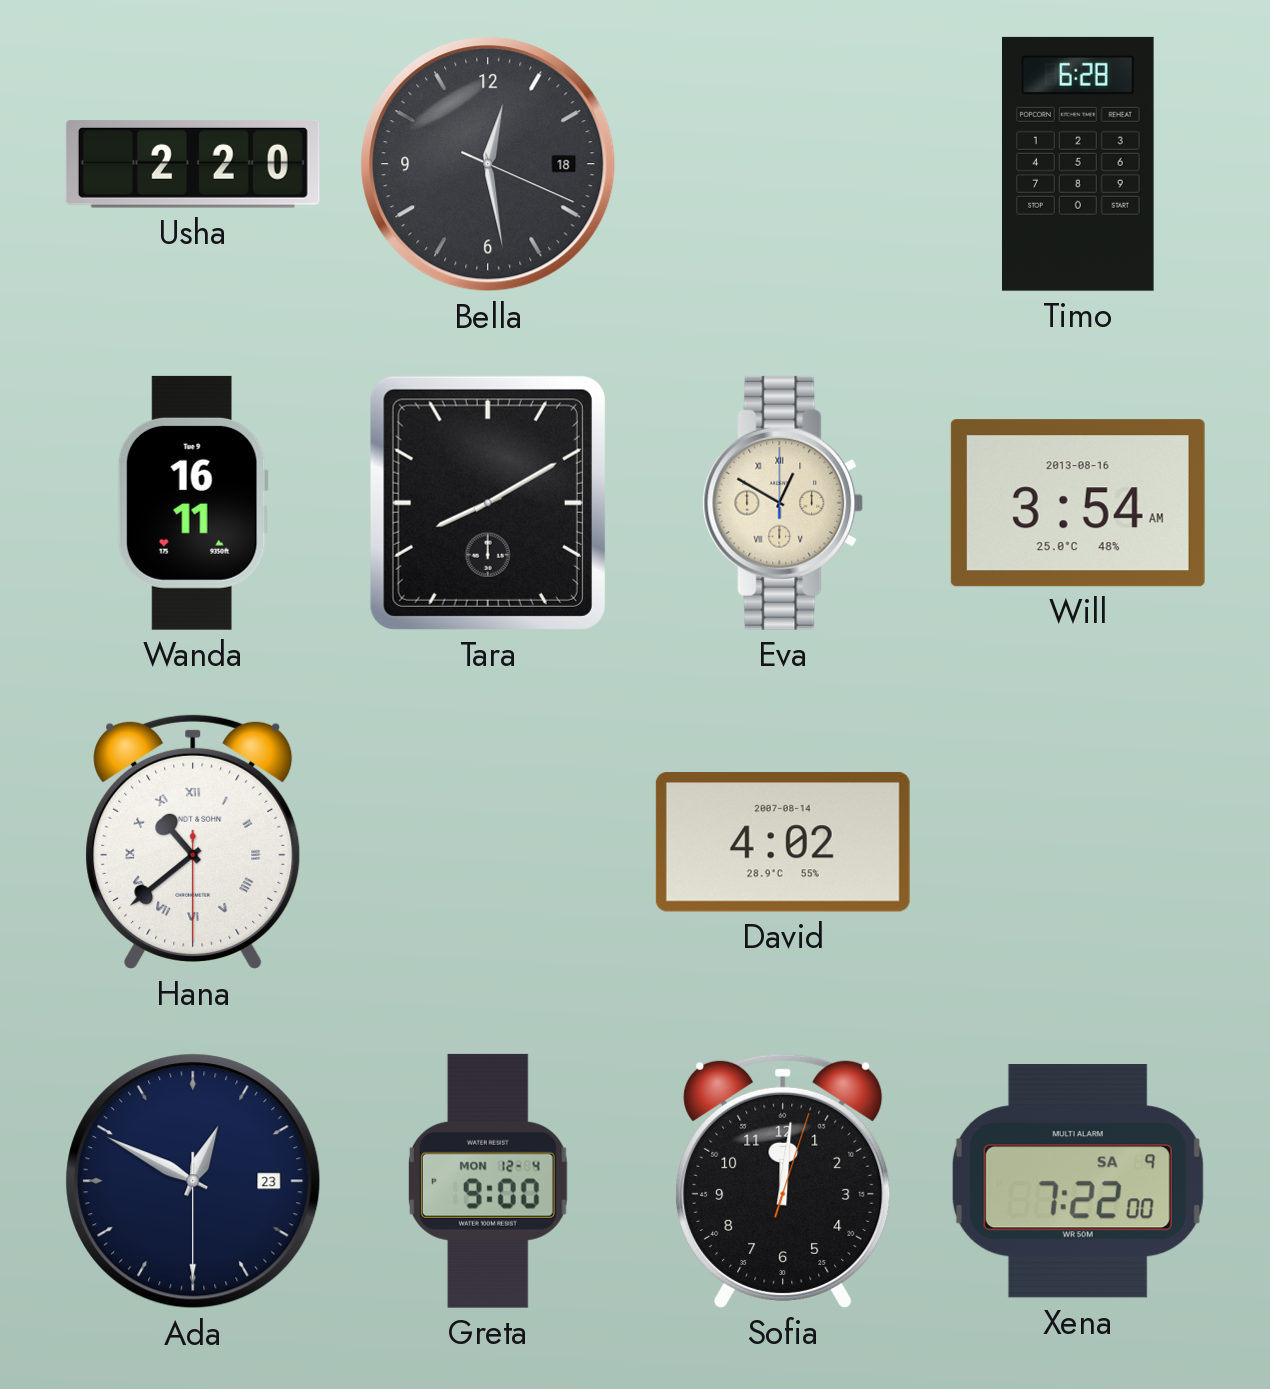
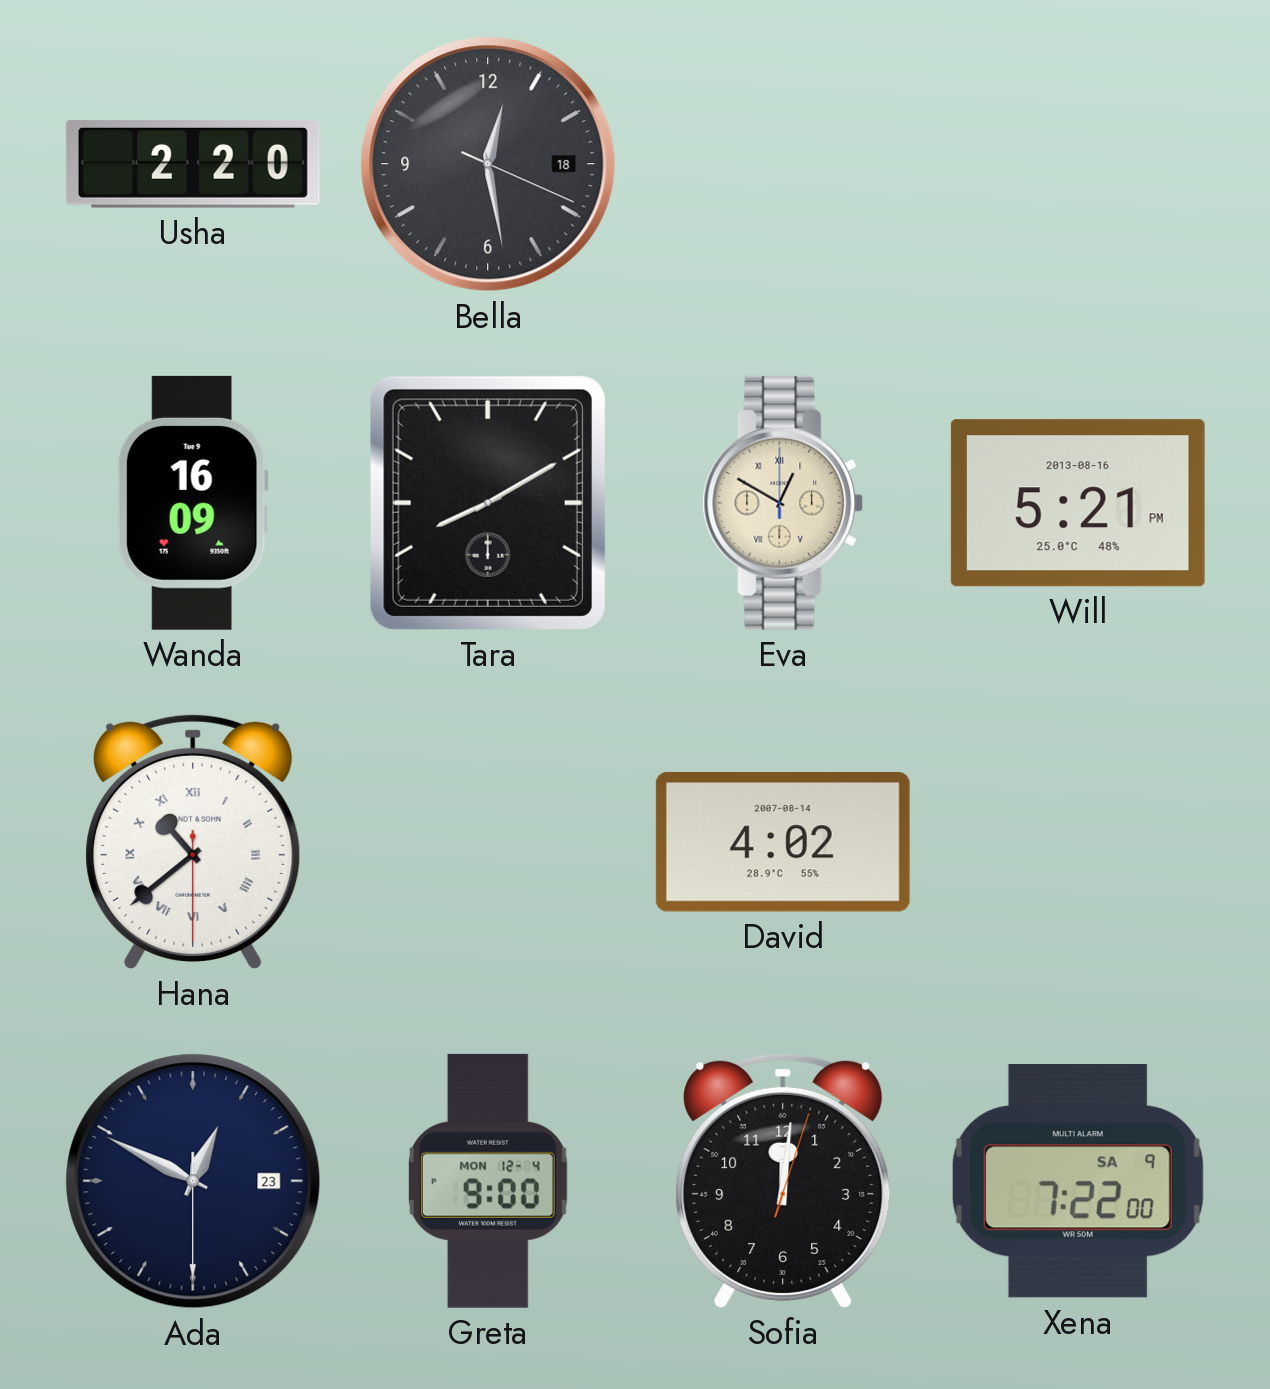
Timo: 6:28 -> none (1078, 164)
Wanda: 16:11 -> 16:09 (193, 503)
Will: 3:54 -> 5:21 (1078, 503)
